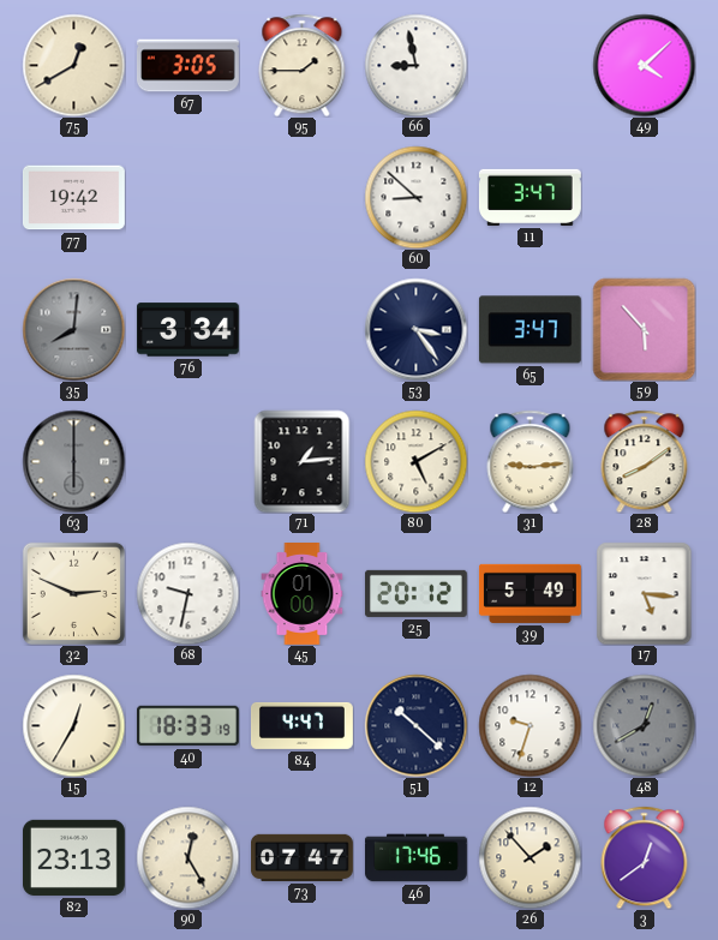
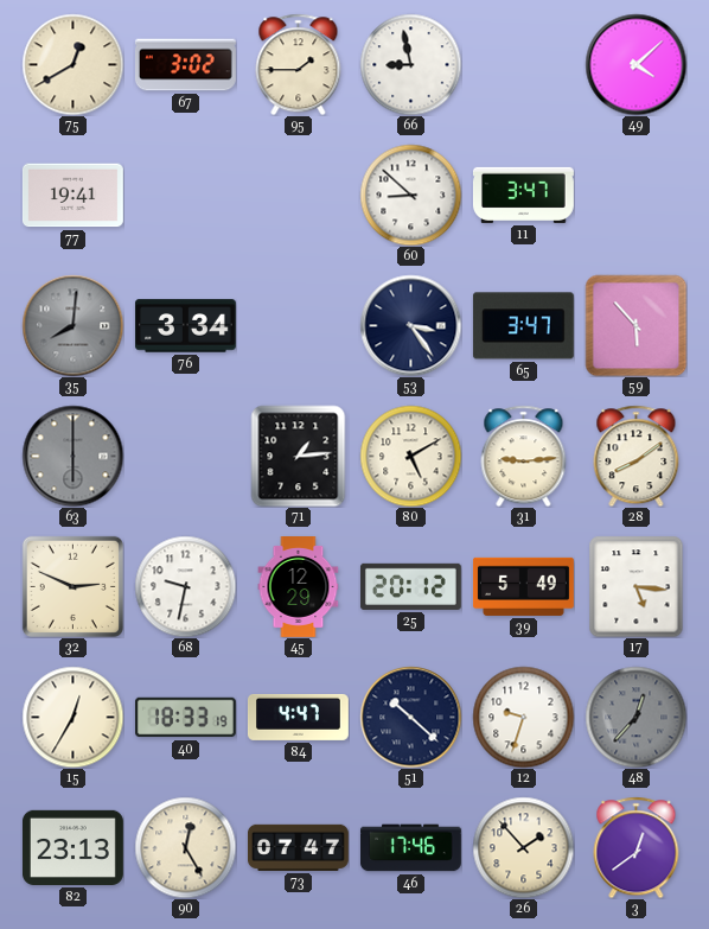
67: 3:05 -> 3:02 (185, 65)
77: 19:42 -> 19:41 (72, 196)
45: 01:00 -> 12:29 (299, 587)
48: 12:40 -> 12:37 (635, 717)
